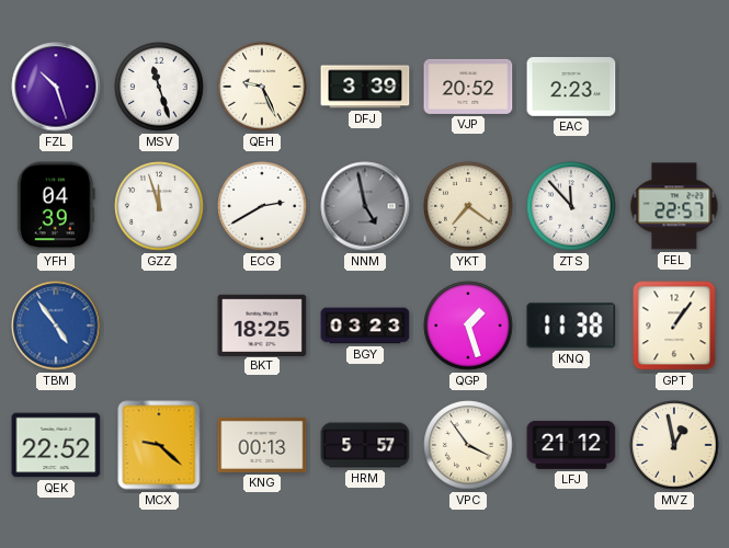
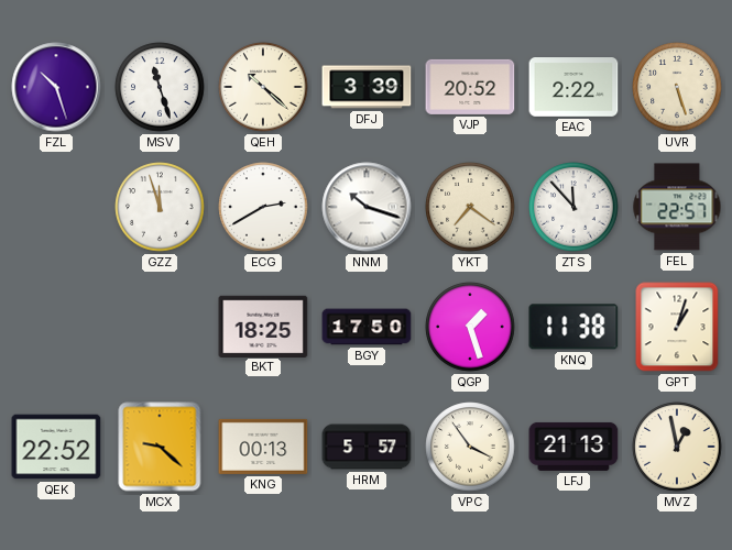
QEH: 9:26 -> 10:22 (263, 87)
EAC: 2:23 -> 2:22 (573, 87)
UVR: none -> 5:27 (677, 87)
YFH: 04:39 -> none (56, 206)
NNM: 4:58 -> 10:18 (367, 207)
NNM dial: grey -> white (367, 207)
TBM: 4:54 -> none (56, 326)
BGY: 03:23 -> 17:50 (367, 327)
GPT: 1:06 -> 1:03 (677, 327)
LFJ: 21:12 -> 21:13 (573, 447)
